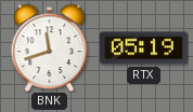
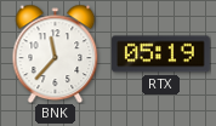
BNK: 11:42 -> 11:37 (56, 53)
